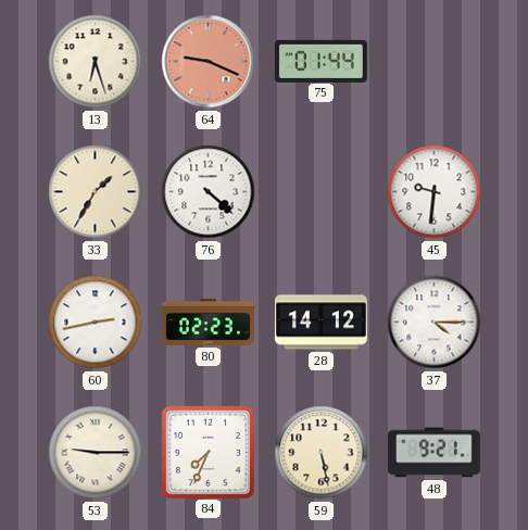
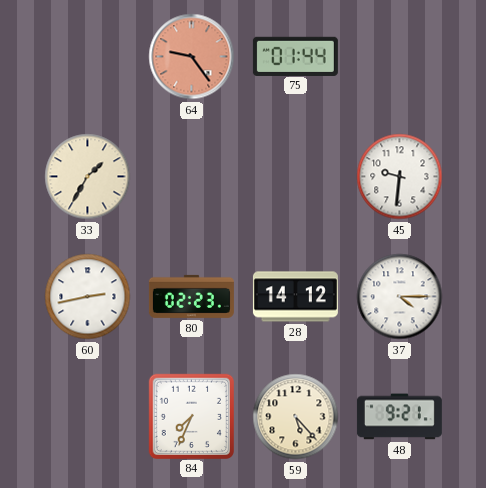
13: 6:27 -> none (96, 62)
64: 9:19 -> 9:24 (192, 57)
76: 4:22 -> none (209, 192)
53: 9:15 -> none (96, 453)
59: 5:28 -> 5:23 (296, 417)
